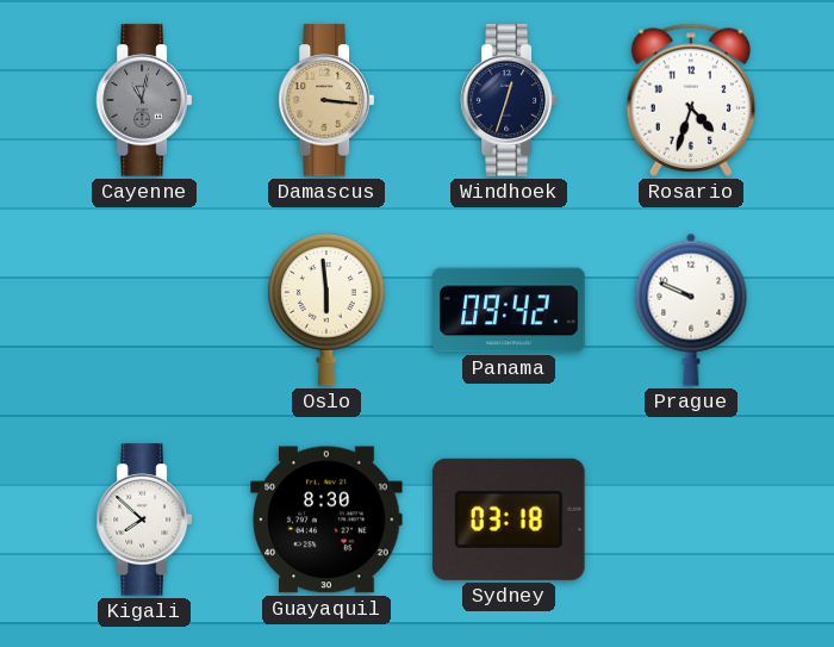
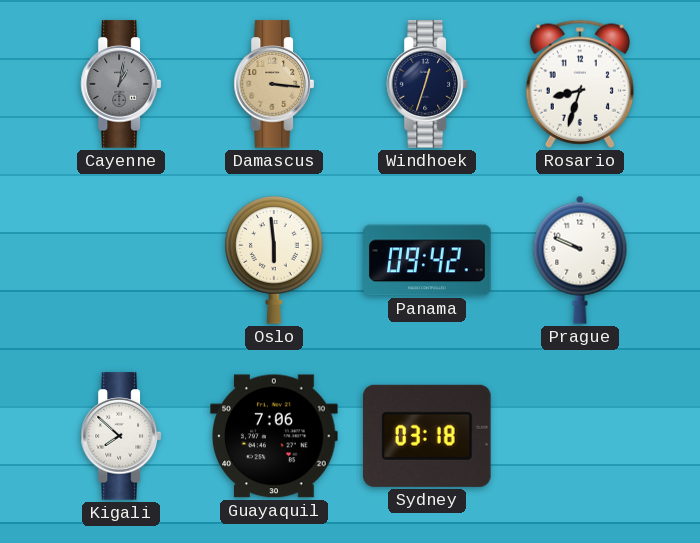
Cayenne: 11:02 -> 1:02 (120, 84)
Rosario: 4:33 -> 8:33 (579, 84)
Guayaquil: 8:30 -> 7:06 (274, 436)
